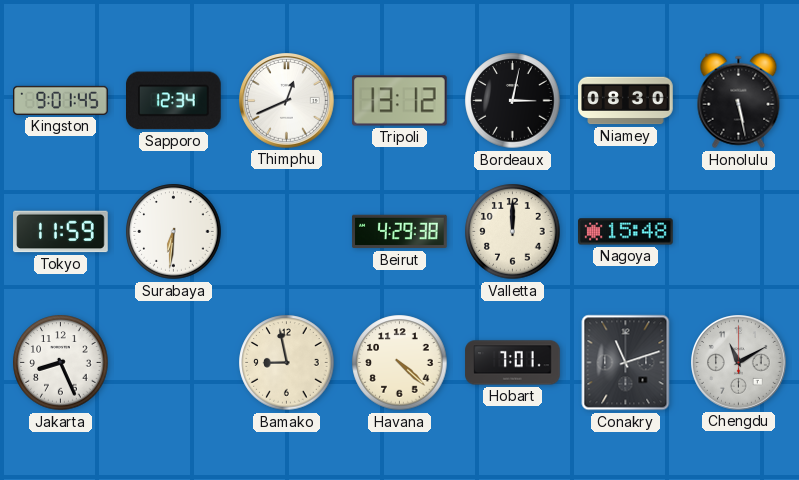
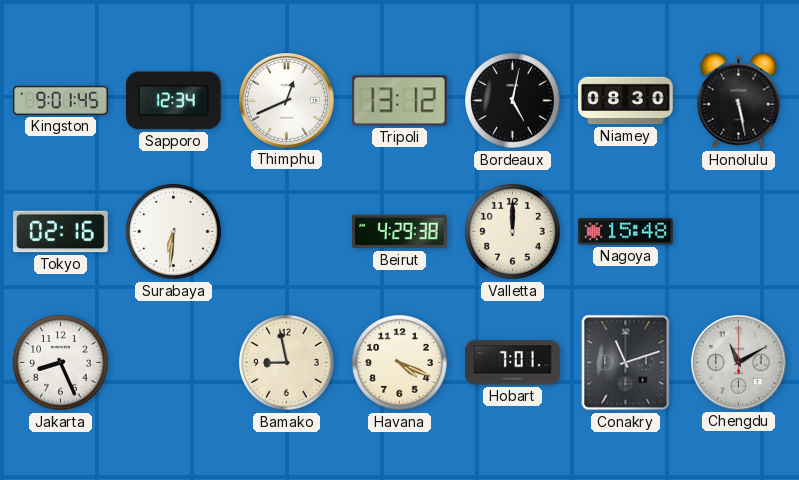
Bordeaux: 3:02 -> 5:02 (513, 101)
Tokyo: 11:59 -> 02:16 (61, 232)
Havana: 4:22 -> 4:19 (400, 363)
